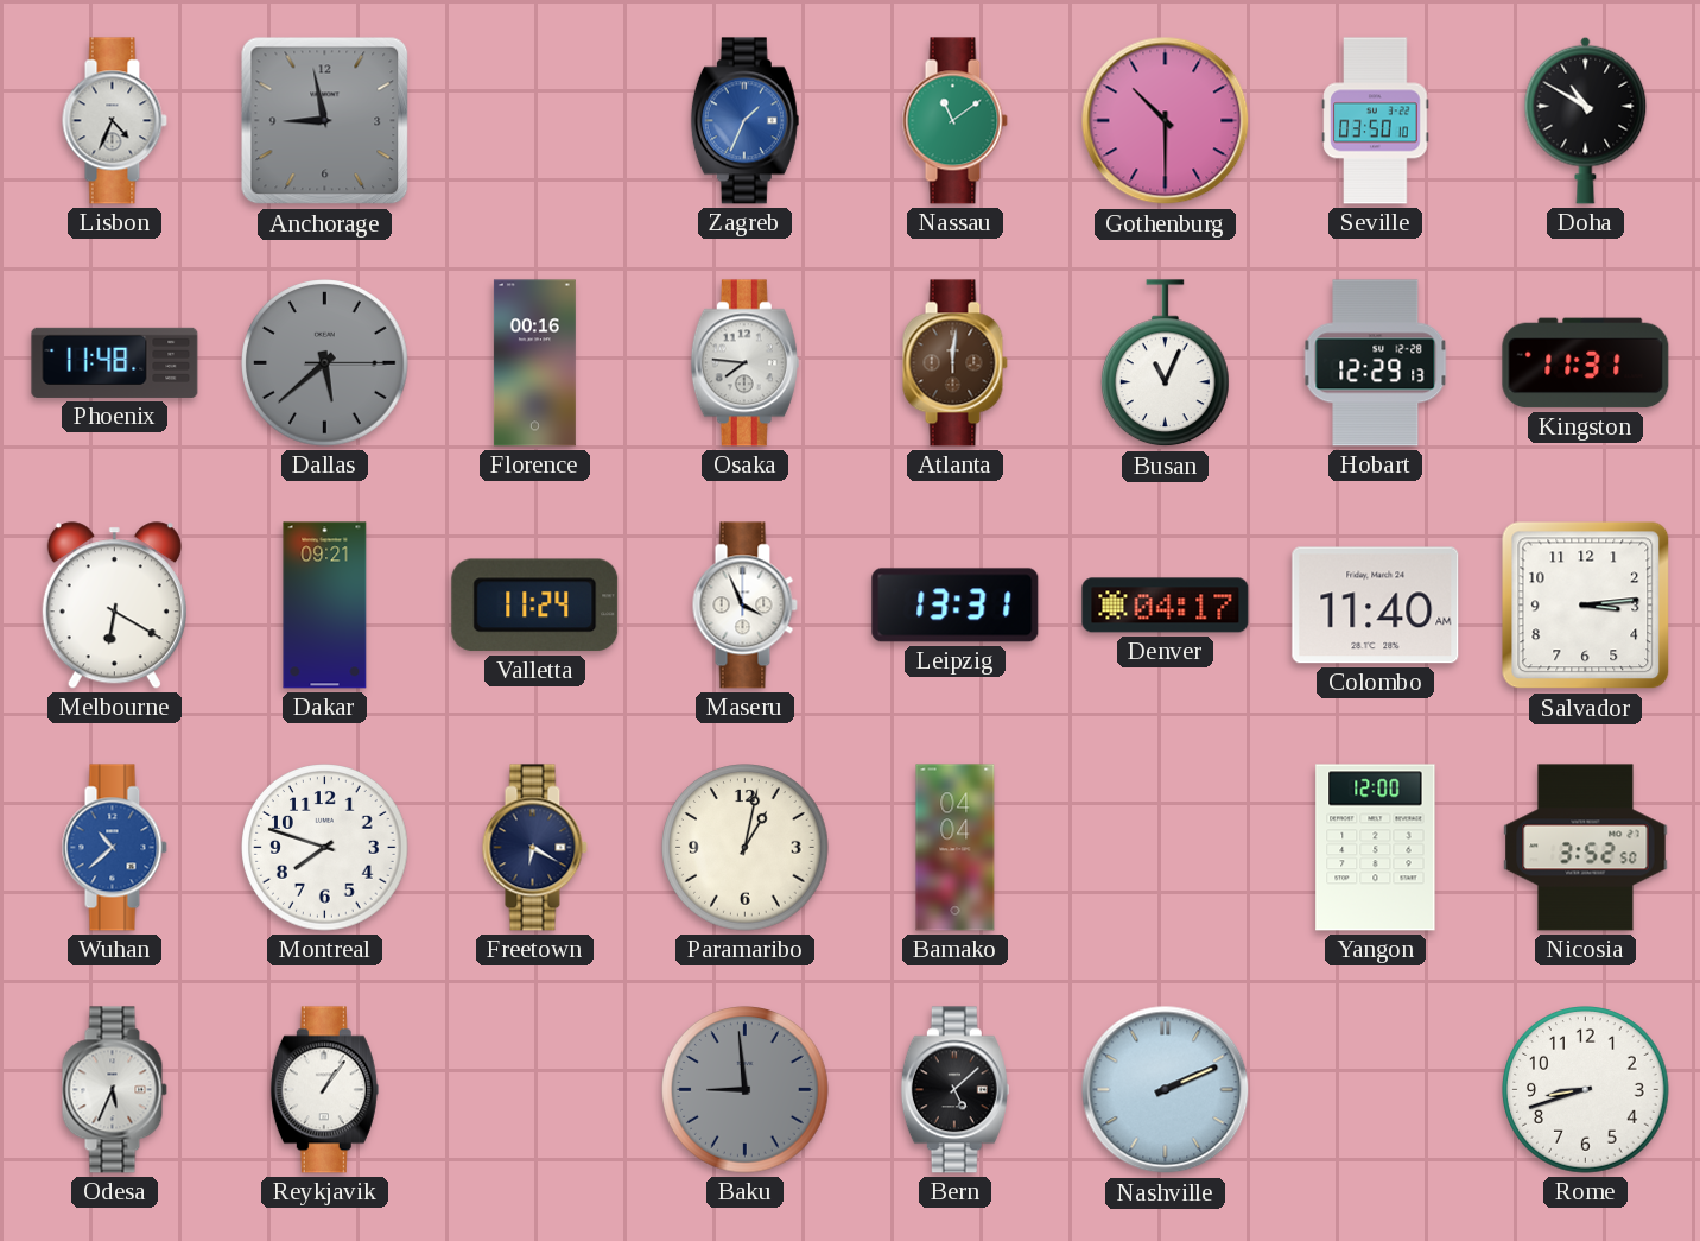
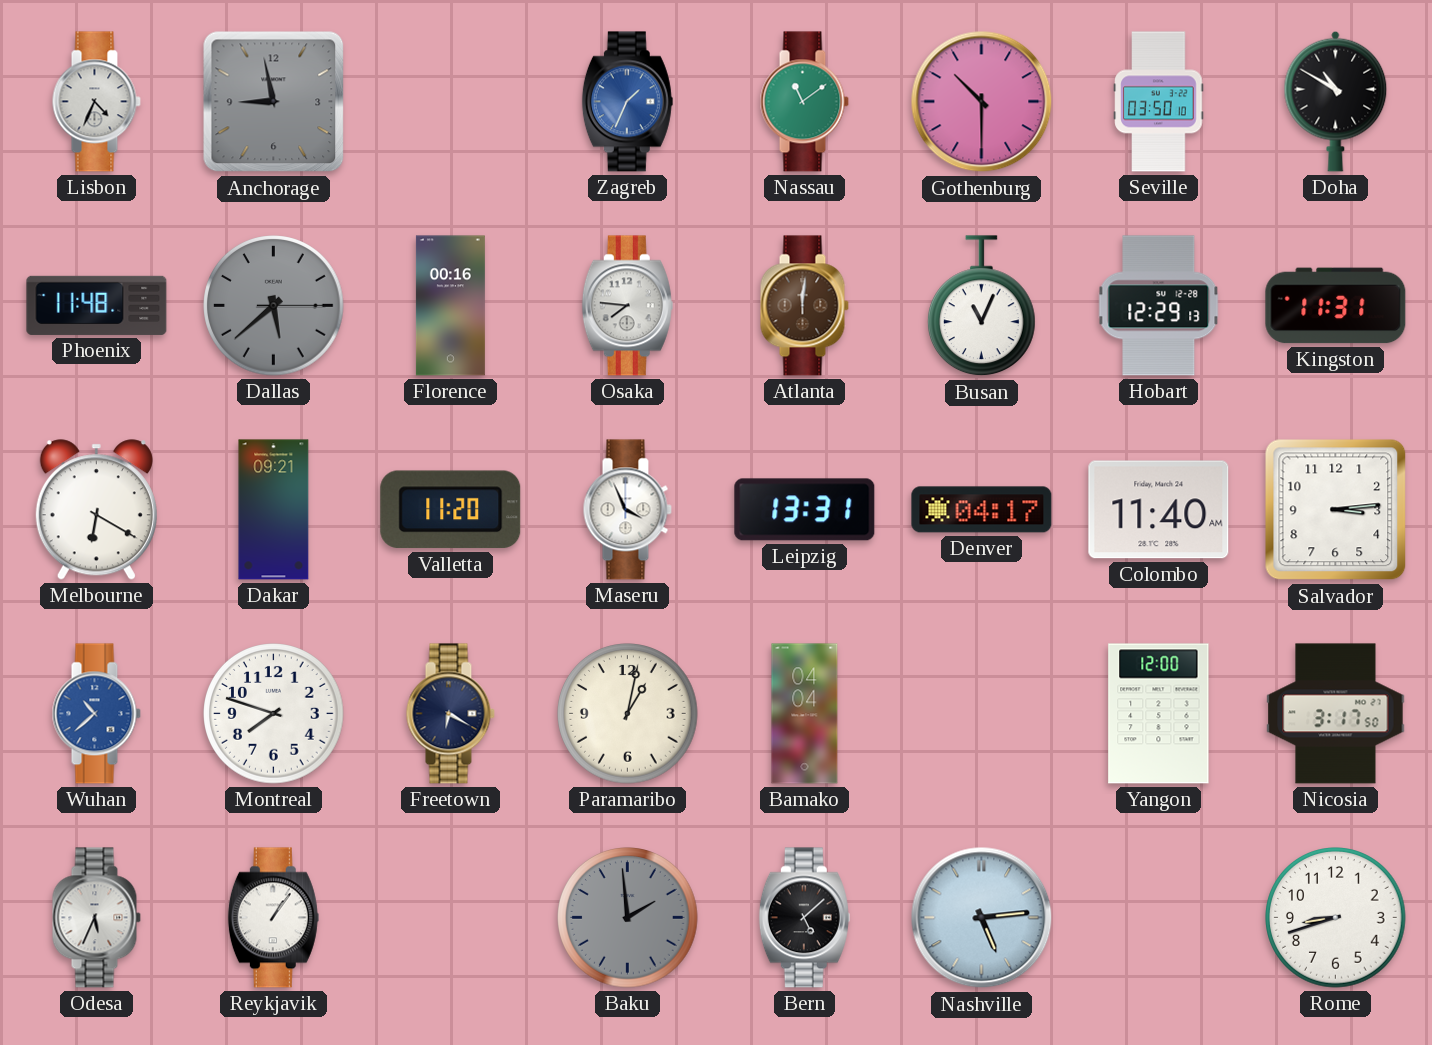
Valletta: 11:24 -> 11:20 (451, 510)
Nicosia: 3:52 -> 3:17 (1336, 714)
Baku: 8:59 -> 1:59 (628, 918)
Nashville: 2:11 -> 5:14 (982, 918)
